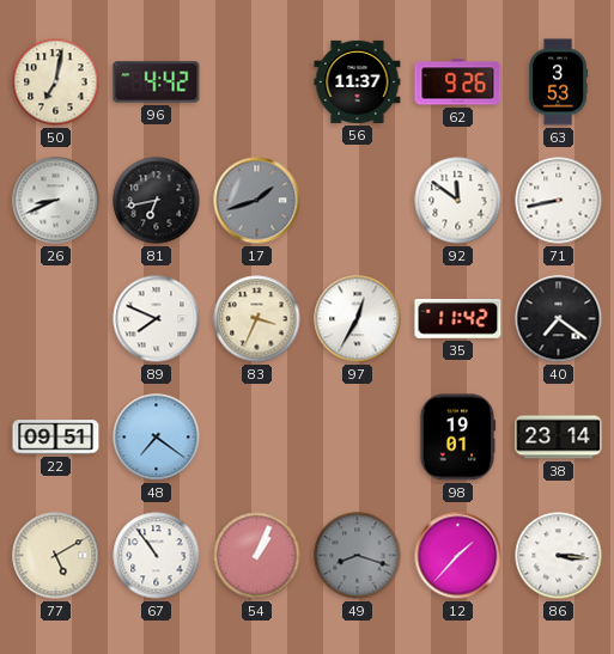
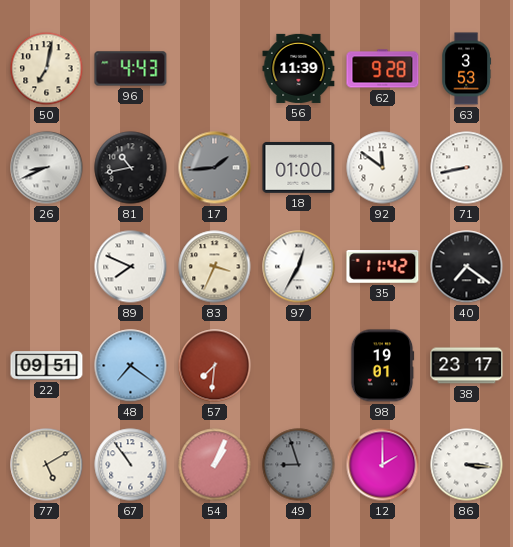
96: 4:42 -> 4:43 (131, 69)
56: 11:37 -> 11:39 (299, 68)
62: 9:26 -> 9:28 (383, 69)
81: 6:43 -> 10:43 (131, 168)
17: 1:42 -> 1:44 (215, 168)
18: none -> 01:00 (299, 167)
57: none -> 7:31 (215, 366)
38: 23:14 -> 23:17 (467, 366)
49: 8:18 -> 8:57 (299, 465)
12: 1:37 -> 2:00 (383, 465)
